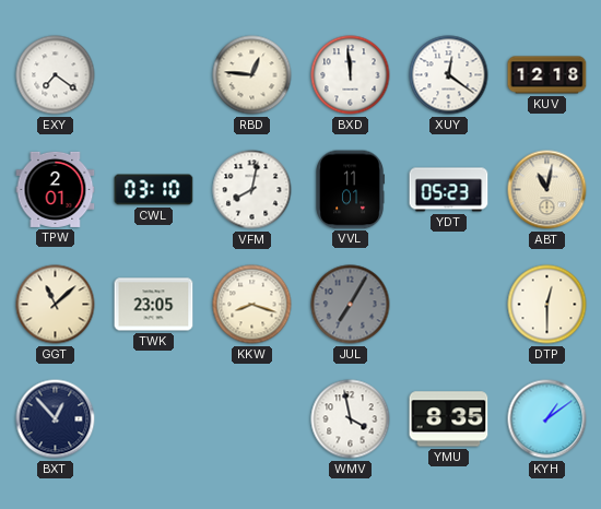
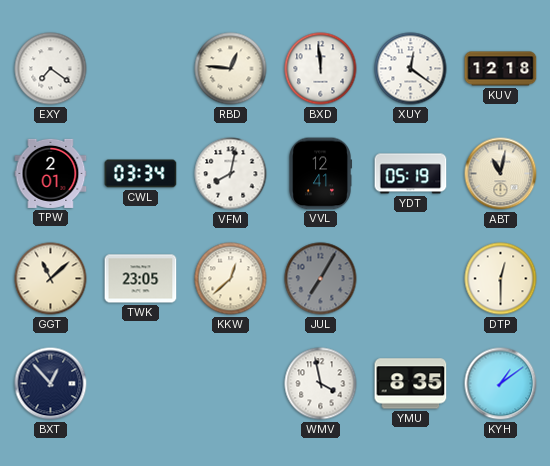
CWL: 03:10 -> 03:34 (141, 174)
VVL: 11:01 -> 12:41 (320, 174)
YDT: 05:23 -> 05:19 (411, 174)
KKW: 8:18 -> 12:38 (231, 279)
